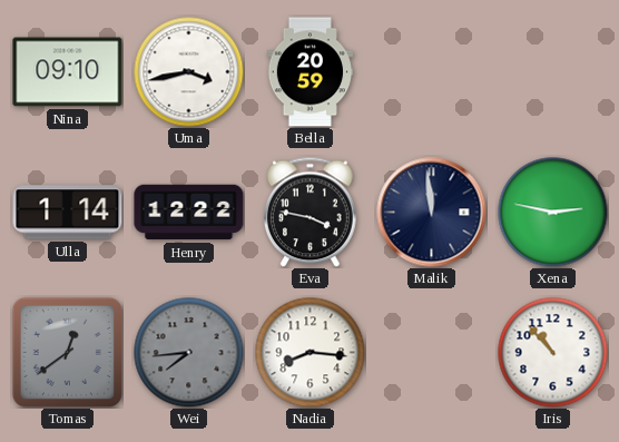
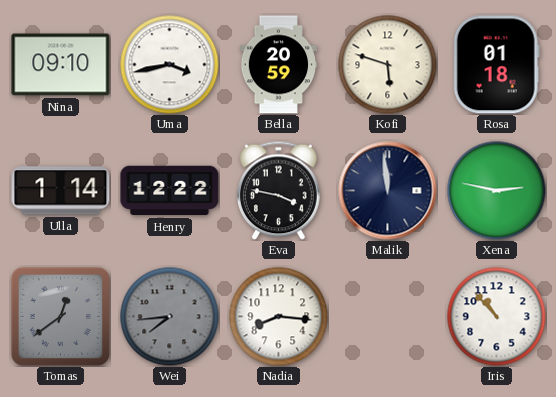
Kofi: none -> 5:48 (388, 65)
Rosa: none -> 01:18 (496, 65)
